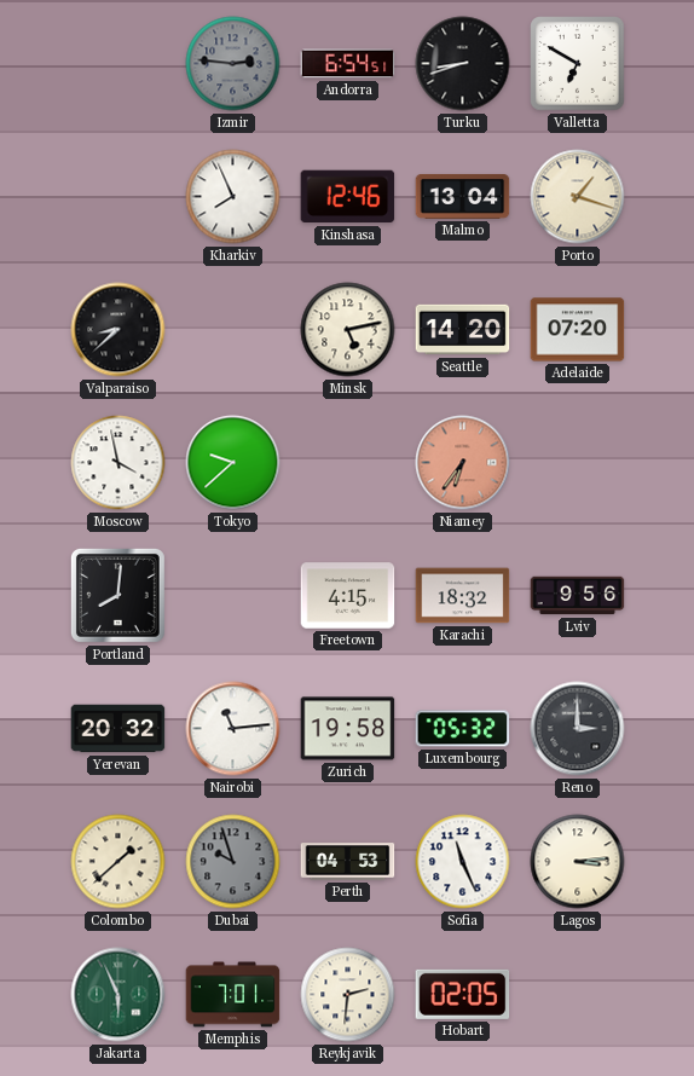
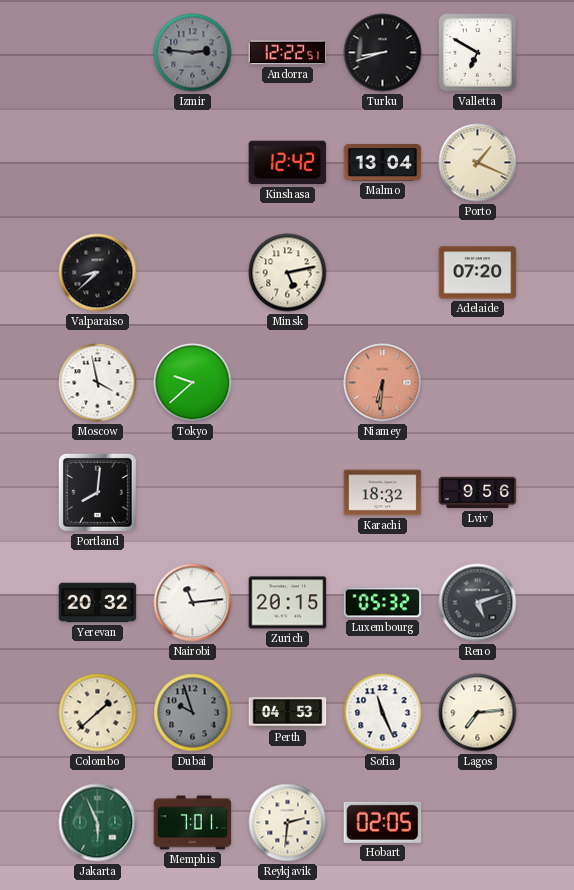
Andorra: 6:54 -> 12:22 (288, 53)
Kharkiv: 7:56 -> none (233, 197)
Kinshasa: 12:46 -> 12:42 (288, 163)
Porto: 1:18 -> 1:19 (478, 163)
Seattle: 14:20 -> none (463, 330)
Niamey: 6:36 -> 6:31 (383, 383)
Freetown: 4:15 -> none (348, 596)
Zurich: 19:58 -> 20:15 (288, 603)
Reno: 3:00 -> 5:12 (478, 603)
Lagos: 3:14 -> 7:14 (478, 713)
